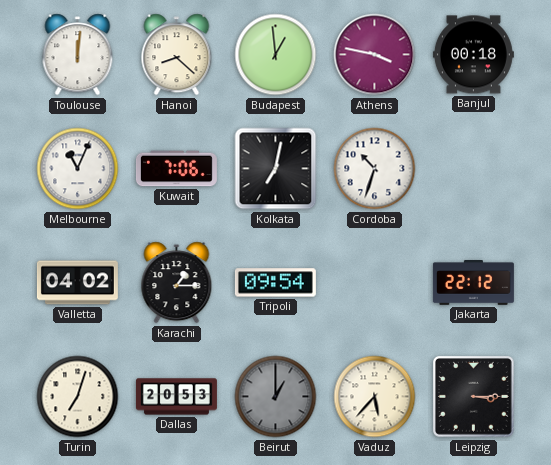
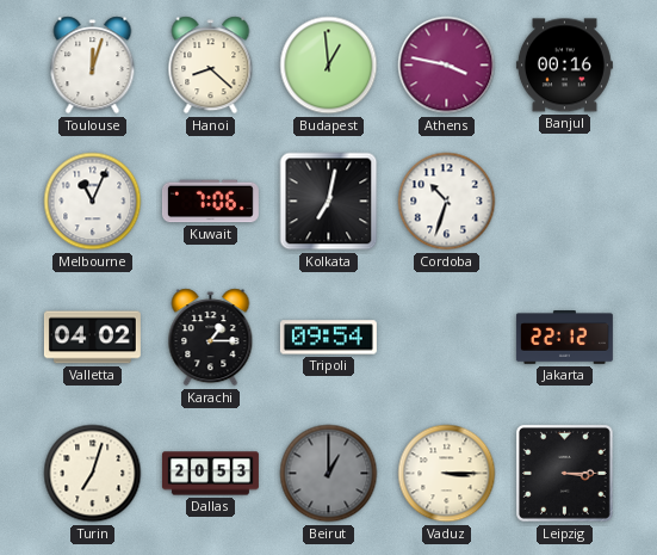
Toulouse: 12:01 -> 12:03 (93, 66)
Banjul: 00:18 -> 00:16 (564, 66)
Vaduz: 5:37 -> 3:15 (447, 474)
